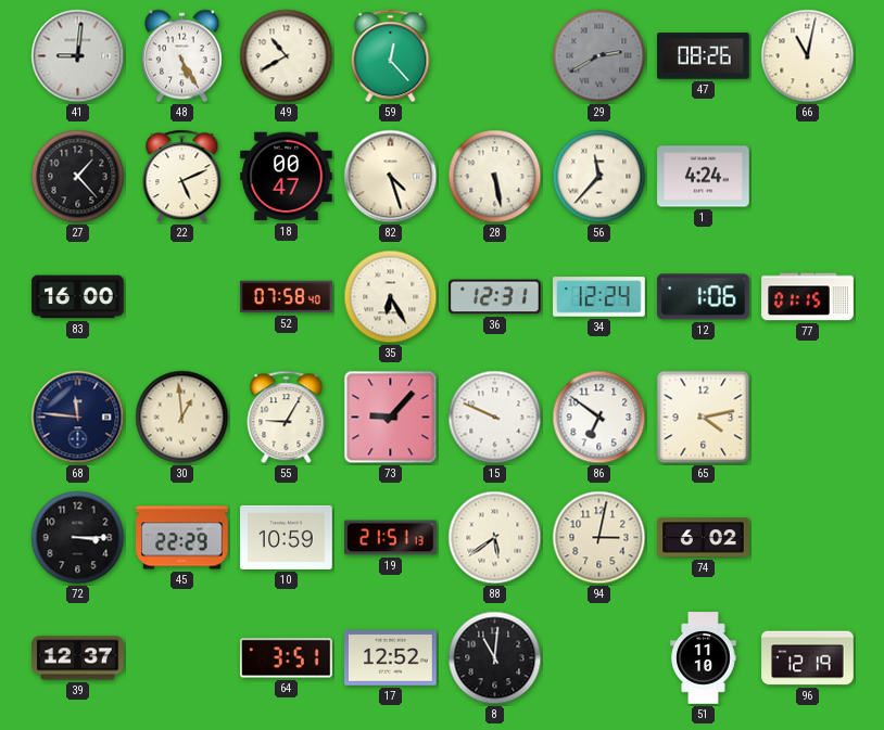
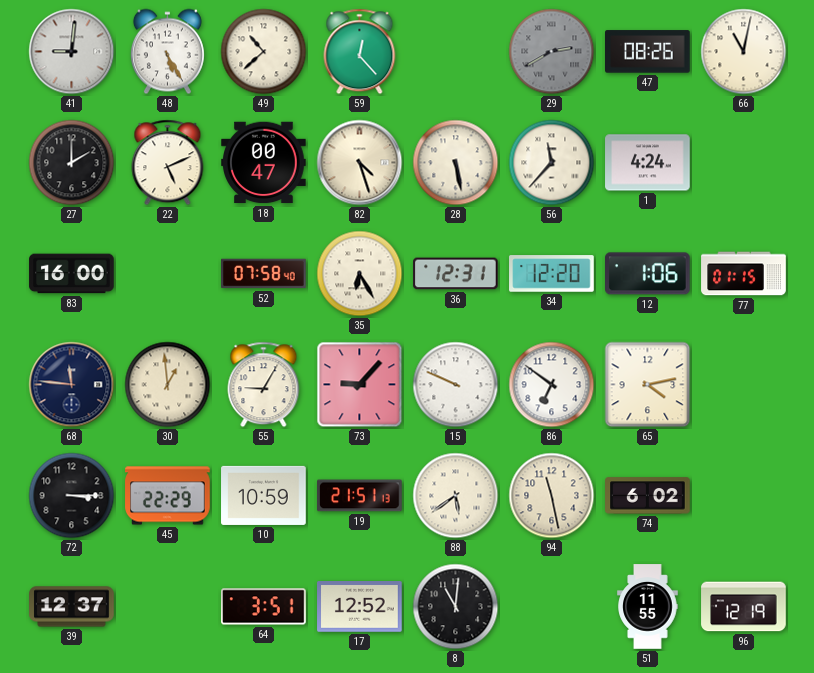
49: 10:40 -> 10:38 (264, 52)
27: 1:23 -> 2:00 (72, 163)
34: 12:24 -> 12:20 (552, 274)
94: 3:02 -> 11:28 (552, 496)
51: 11:10 -> 11:55 (648, 607)
